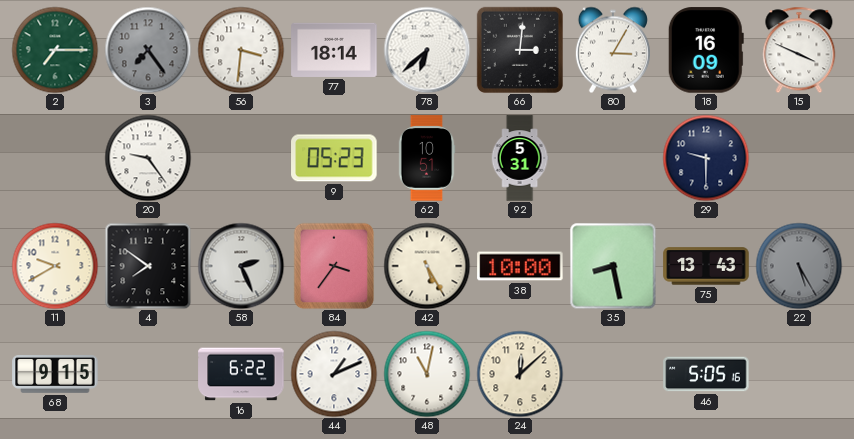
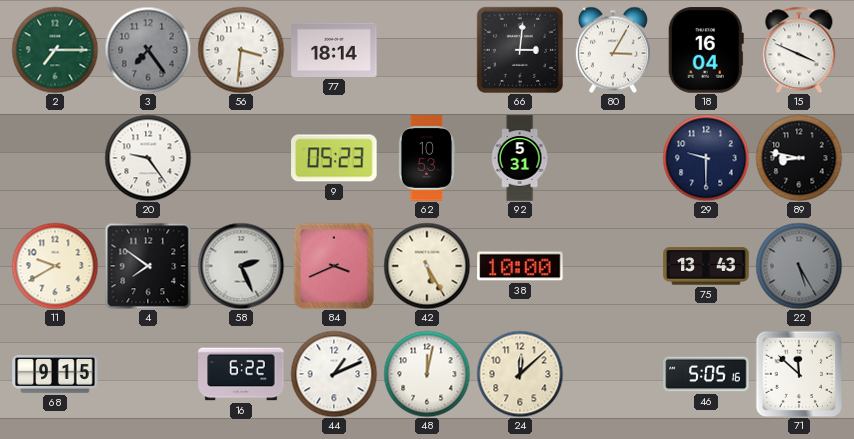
78: 6:38 -> none (427, 50)
18: 16:09 -> 16:04 (706, 50)
62: 10:51 -> 10:53 (427, 158)
89: none -> 8:47 (799, 158)
84: 3:36 -> 3:41 (334, 266)
35: 8:28 -> none (613, 266)
48: 11:02 -> 12:02 (427, 374)
71: none -> 11:52 (799, 374)
